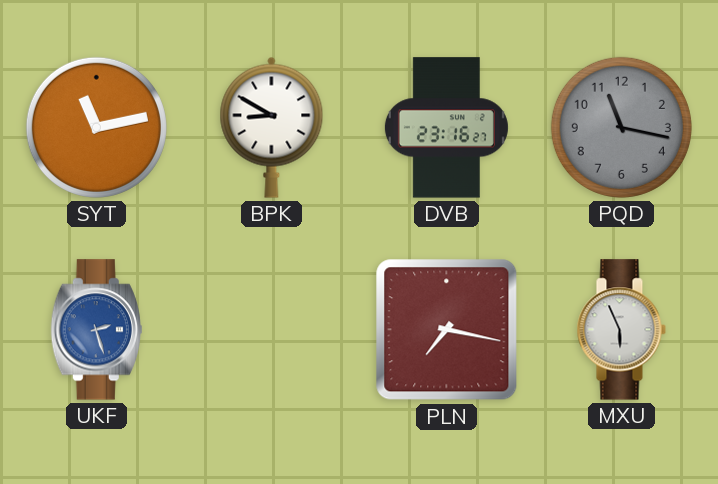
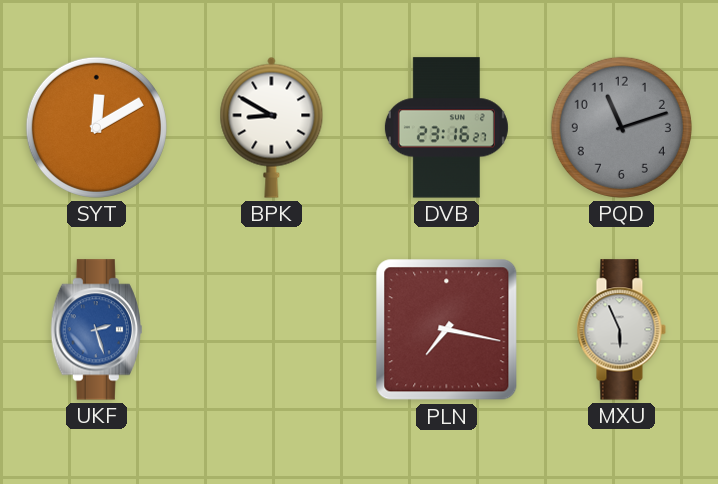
SYT: 11:13 -> 12:10 (96, 127)
PQD: 11:17 -> 11:12 (621, 127)
